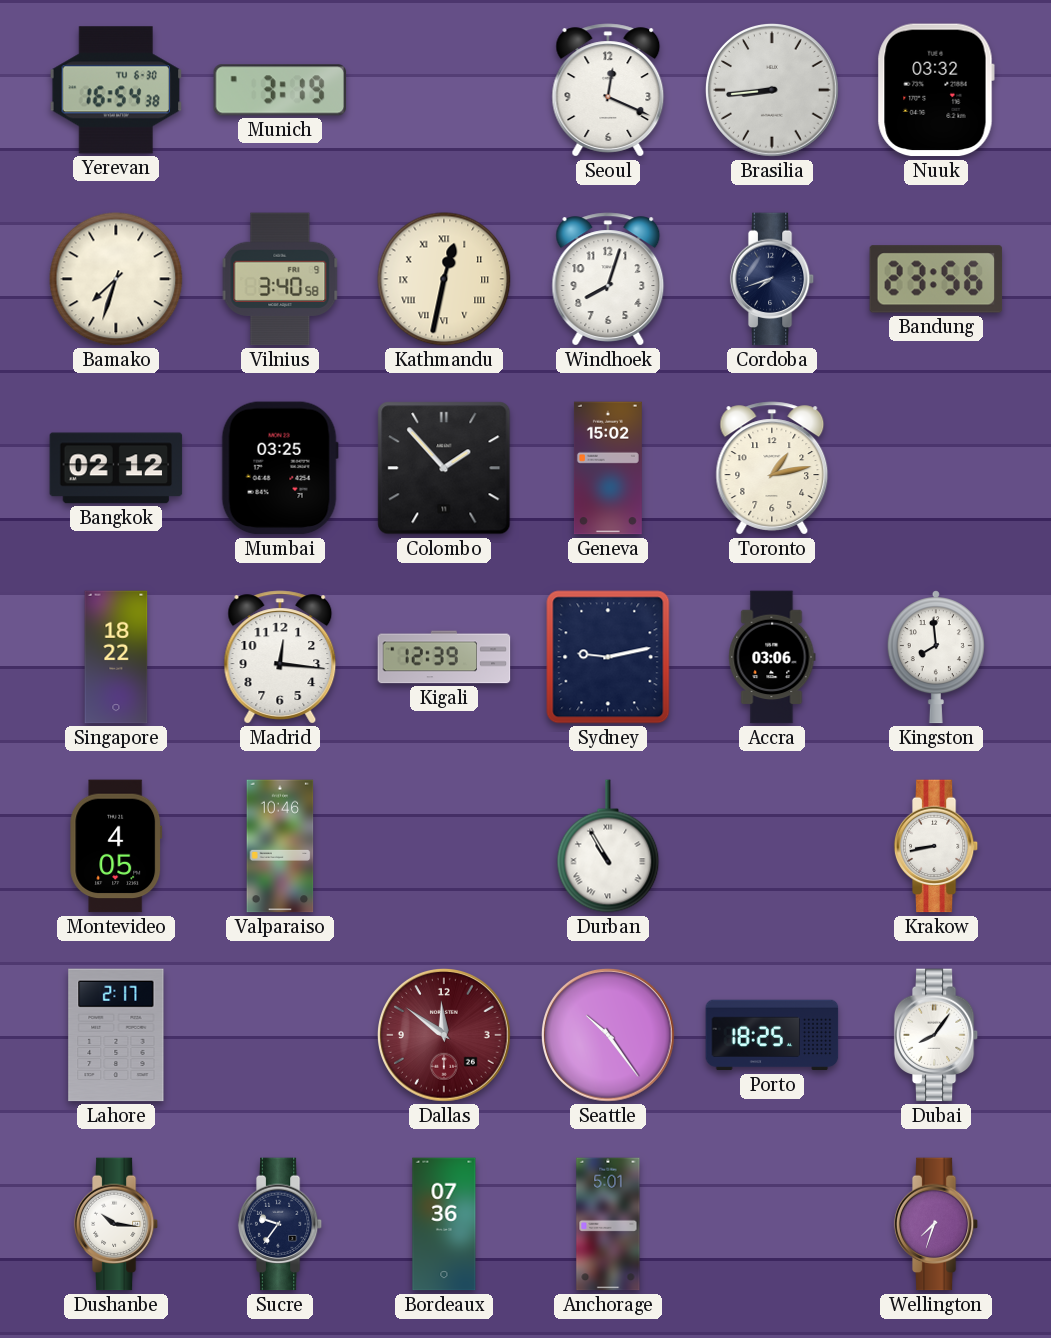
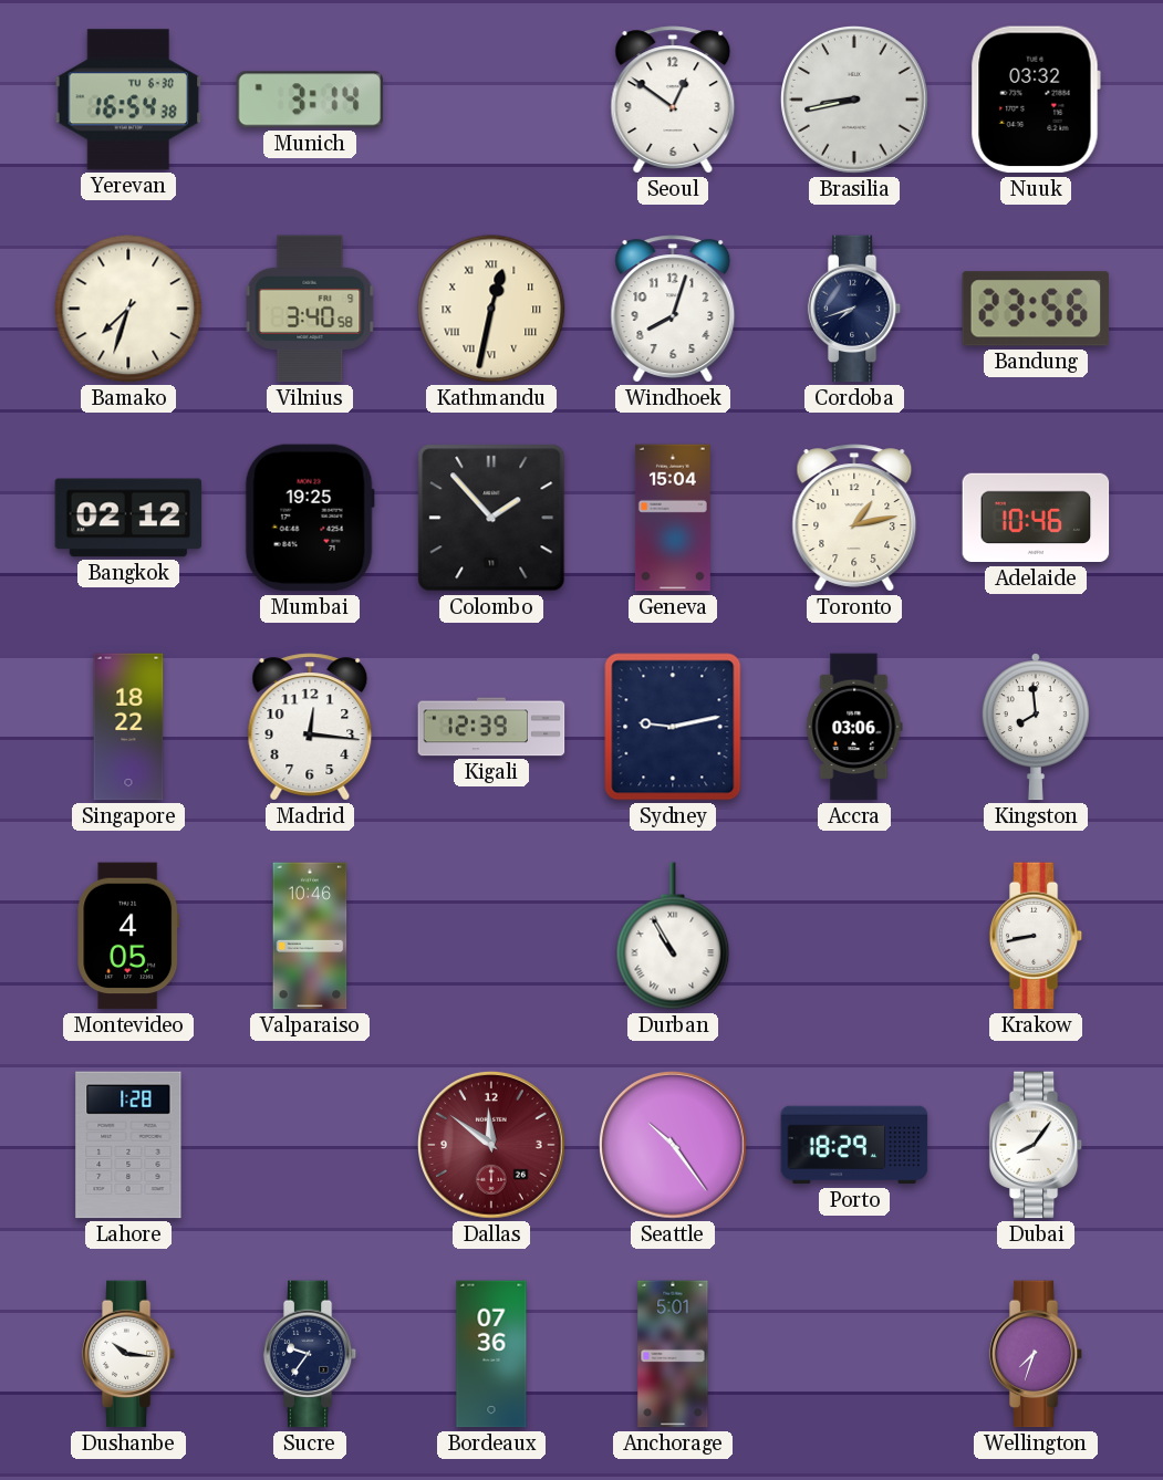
Munich: 3:19 -> 3:14 (310, 100)
Seoul: 12:19 -> 12:51 (673, 100)
Brasilia: 8:44 -> 8:43 (855, 101)
Mumbai: 03:25 -> 19:25 (310, 518)
Geneva: 15:02 -> 15:04 (673, 518)
Adelaide: none -> 10:46 (1036, 518)
Lahore: 2:17 -> 1:28 (128, 1145)
Porto: 18:25 -> 18:29 (854, 1145)
